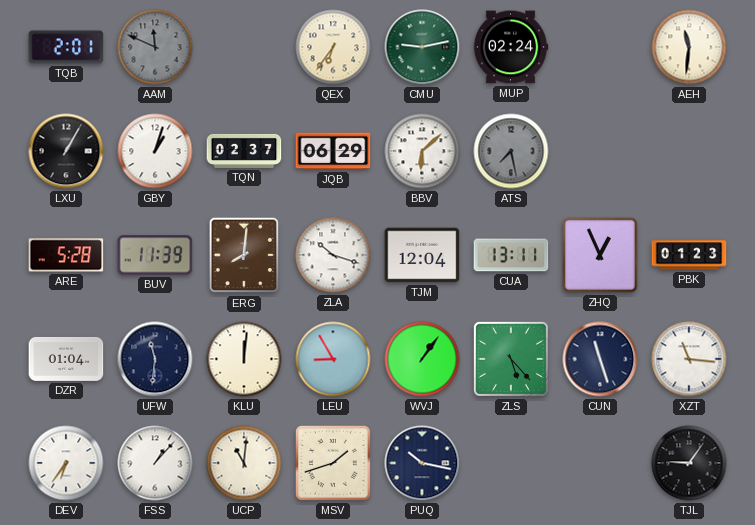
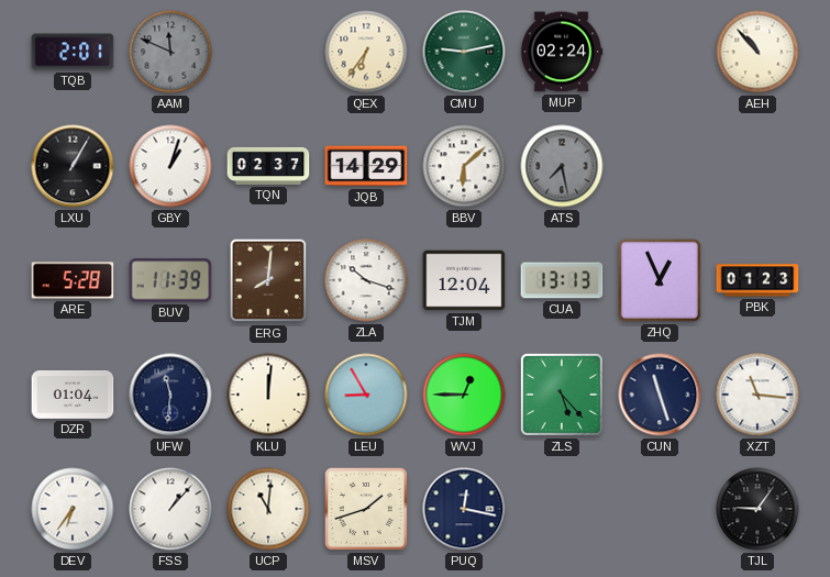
AEH: 11:31 -> 10:53 (757, 52)
JQB: 06:29 -> 14:29 (366, 166)
CUA: 13:11 -> 13:13 (562, 280)
WVJ: 1:06 -> 12:45 (464, 395)
PUQ: 10:17 -> 12:17 (464, 509)
